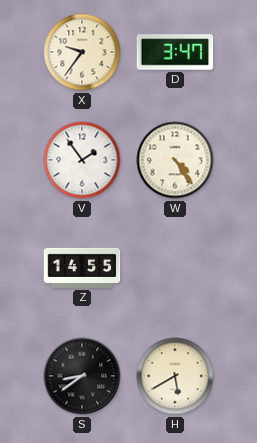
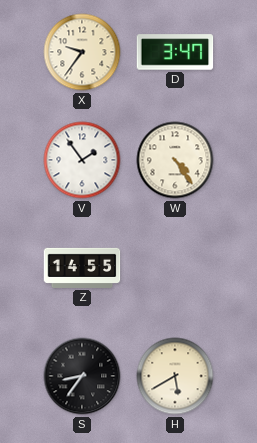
S: 8:39 -> 8:36 (82, 376)
